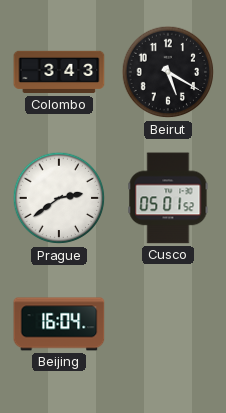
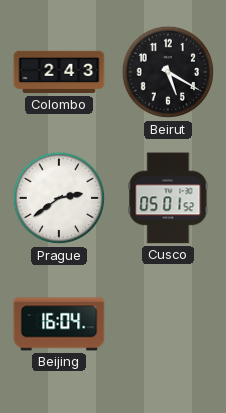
Colombo: 3:43 -> 2:43 (59, 72)
